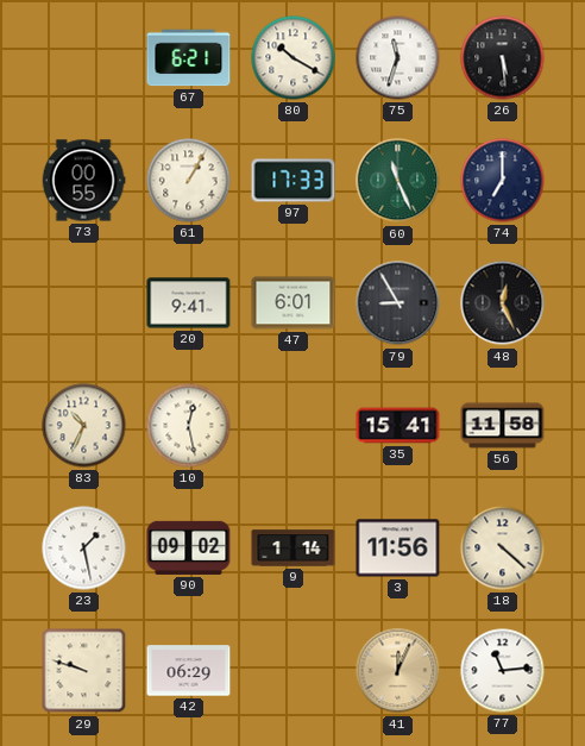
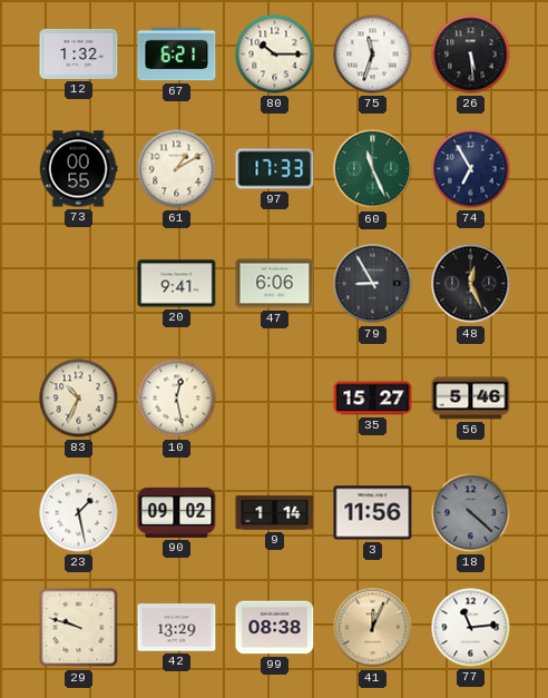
12: none -> 1:32 (79, 53)
80: 10:20 -> 10:15 (275, 55)
61: 1:05 -> 1:10 (177, 169)
74: 7:00 -> 6:55 (471, 169)
47: 6:01 -> 6:06 (275, 284)
35: 15:41 -> 15:27 (373, 399)
56: 11:58 -> 5:46 (471, 399)
18 dial: cream -> grey (471, 513)
42: 06:29 -> 13:29 (177, 628)
99: none -> 08:38 (275, 628)
